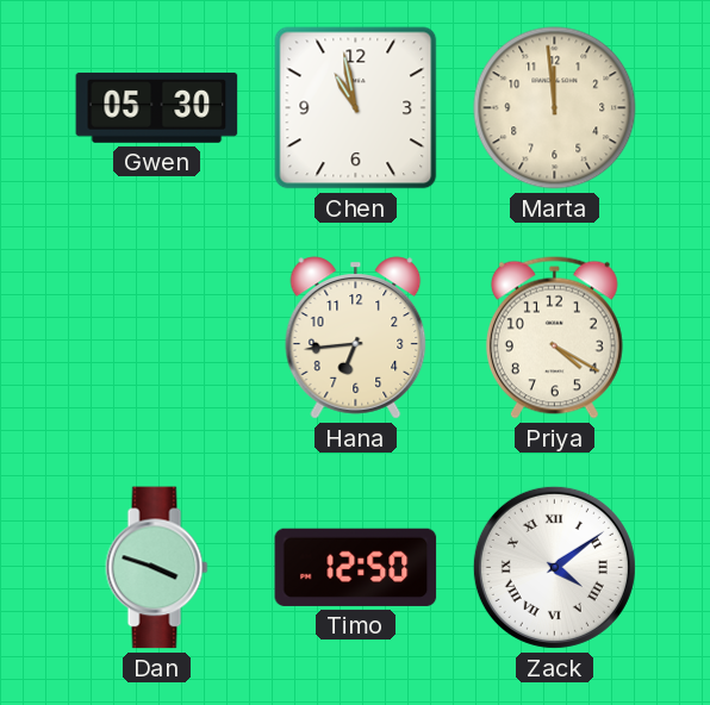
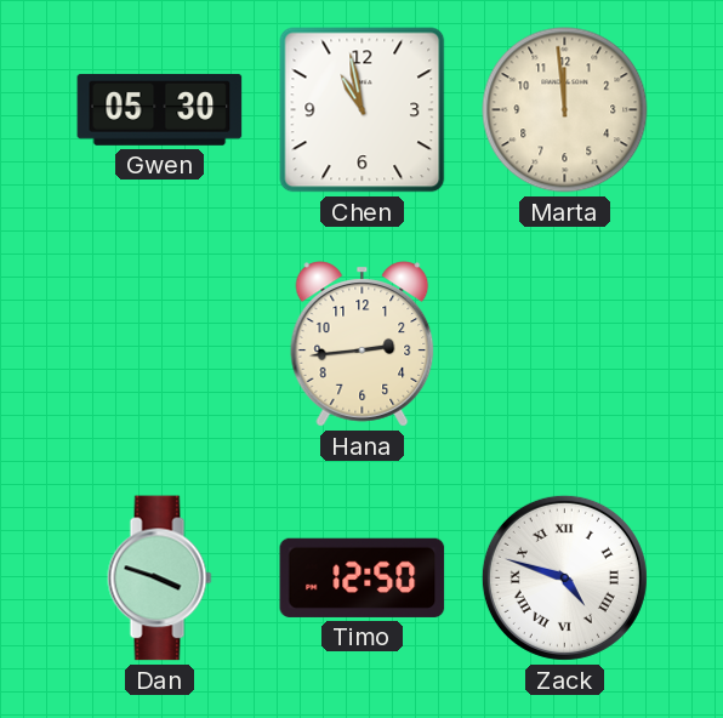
Hana: 6:44 -> 2:44 (363, 344)
Priya: 4:20 -> none (554, 337)
Zack: 4:09 -> 4:48 (564, 577)
